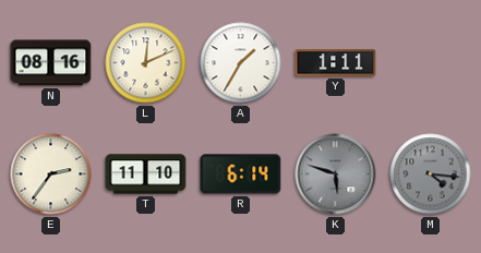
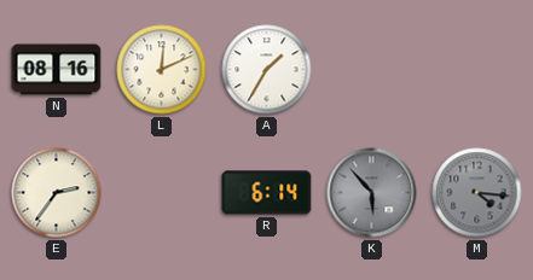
Y: 1:11 -> none (336, 63)
T: 11:10 -> none (146, 174)
K: 5:48 -> 5:53 (372, 193)
